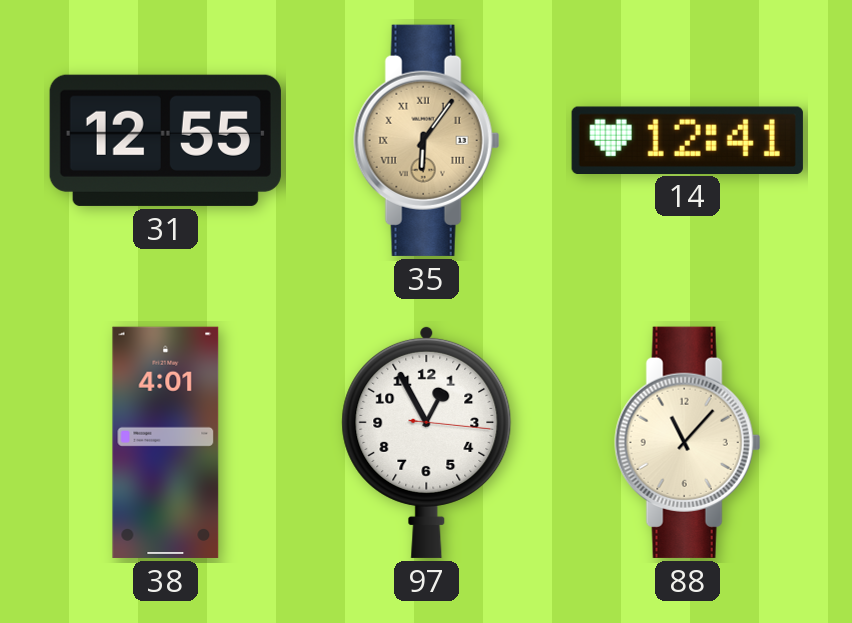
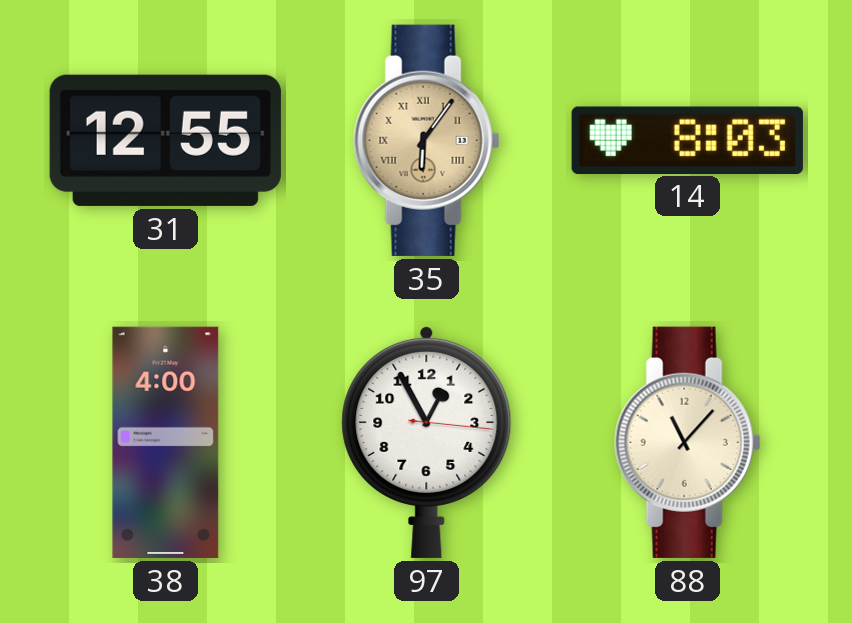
14: 12:41 -> 8:03 (687, 140)
38: 4:01 -> 4:00 (166, 442)
